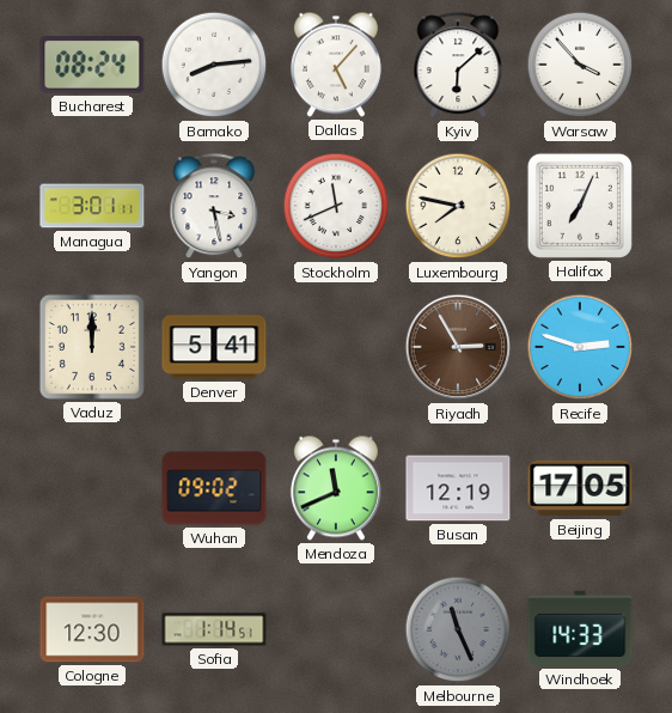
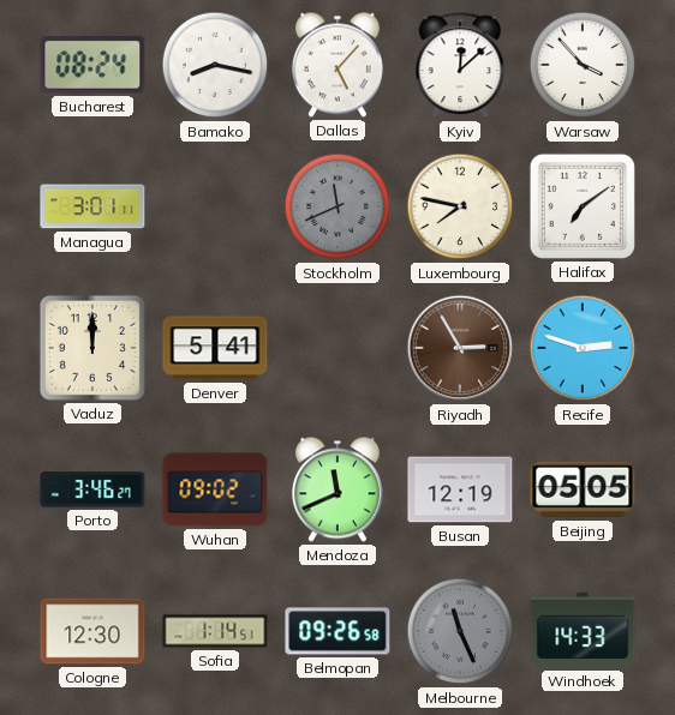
Bamako: 8:14 -> 8:17 (215, 65)
Kyiv: 6:08 -> 12:08 (460, 66)
Yangon: 3:28 -> none (214, 207)
Stockholm dial: white -> grey (337, 206)
Halifax: 7:04 -> 7:09 (583, 206)
Porto: none -> 3:46 (92, 489)
Beijing: 17:05 -> 05:05 (583, 489)
Belmopan: none -> 09:26 (337, 631)
